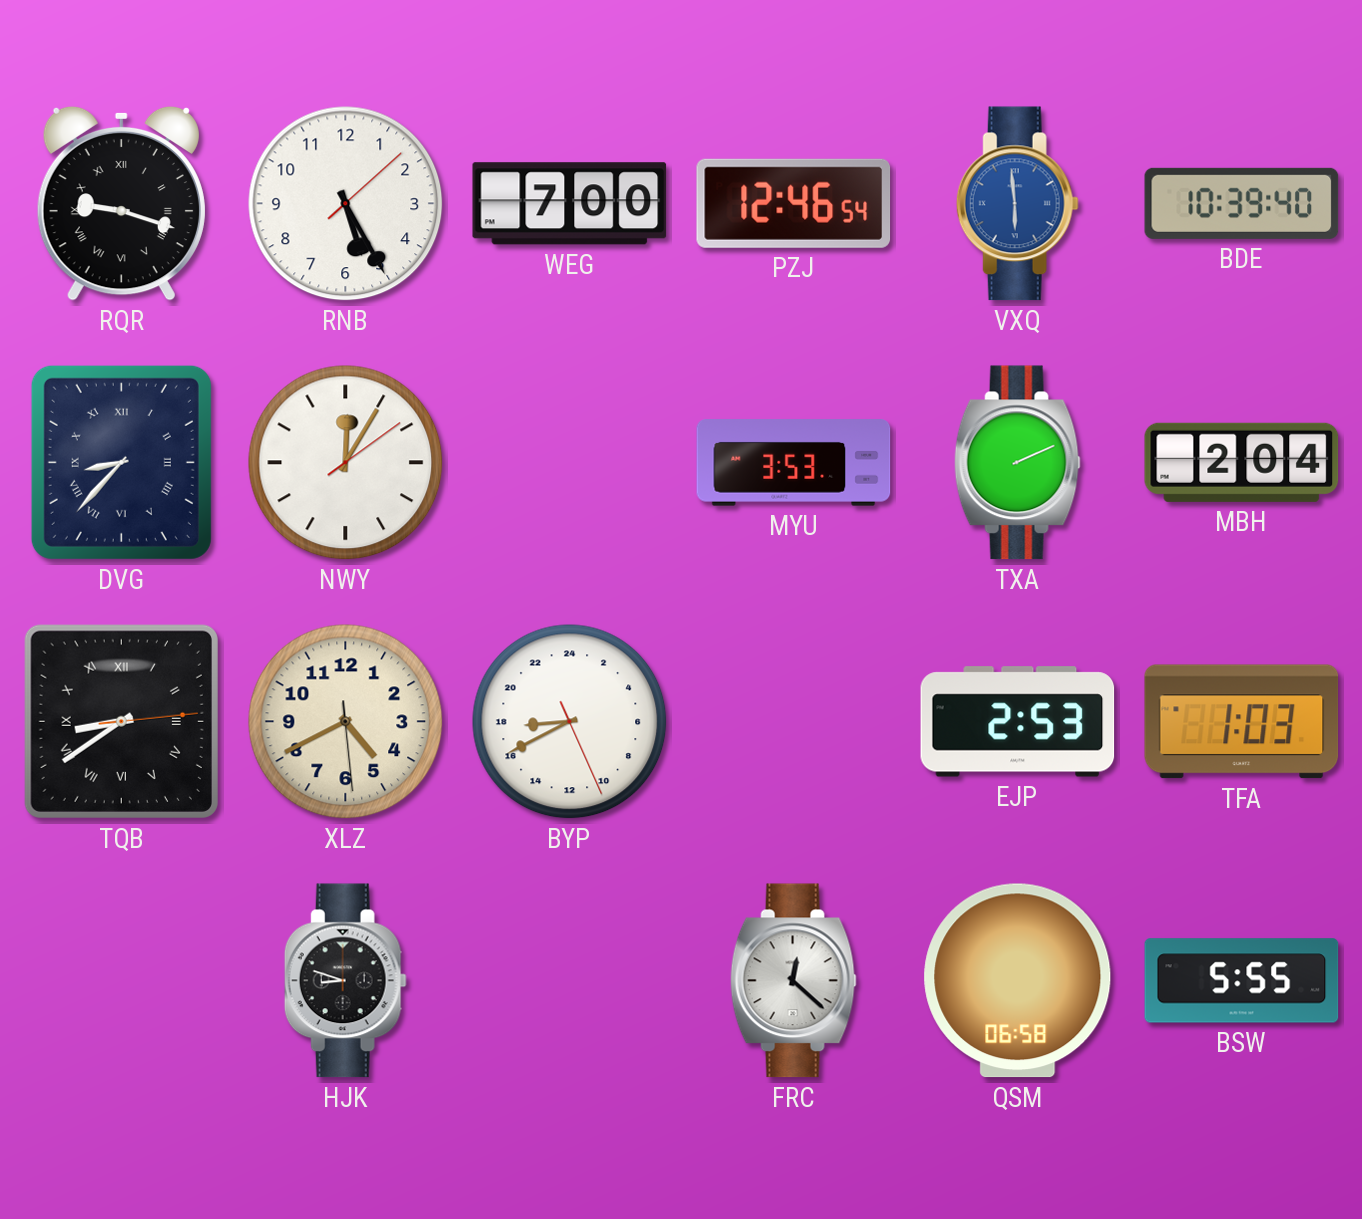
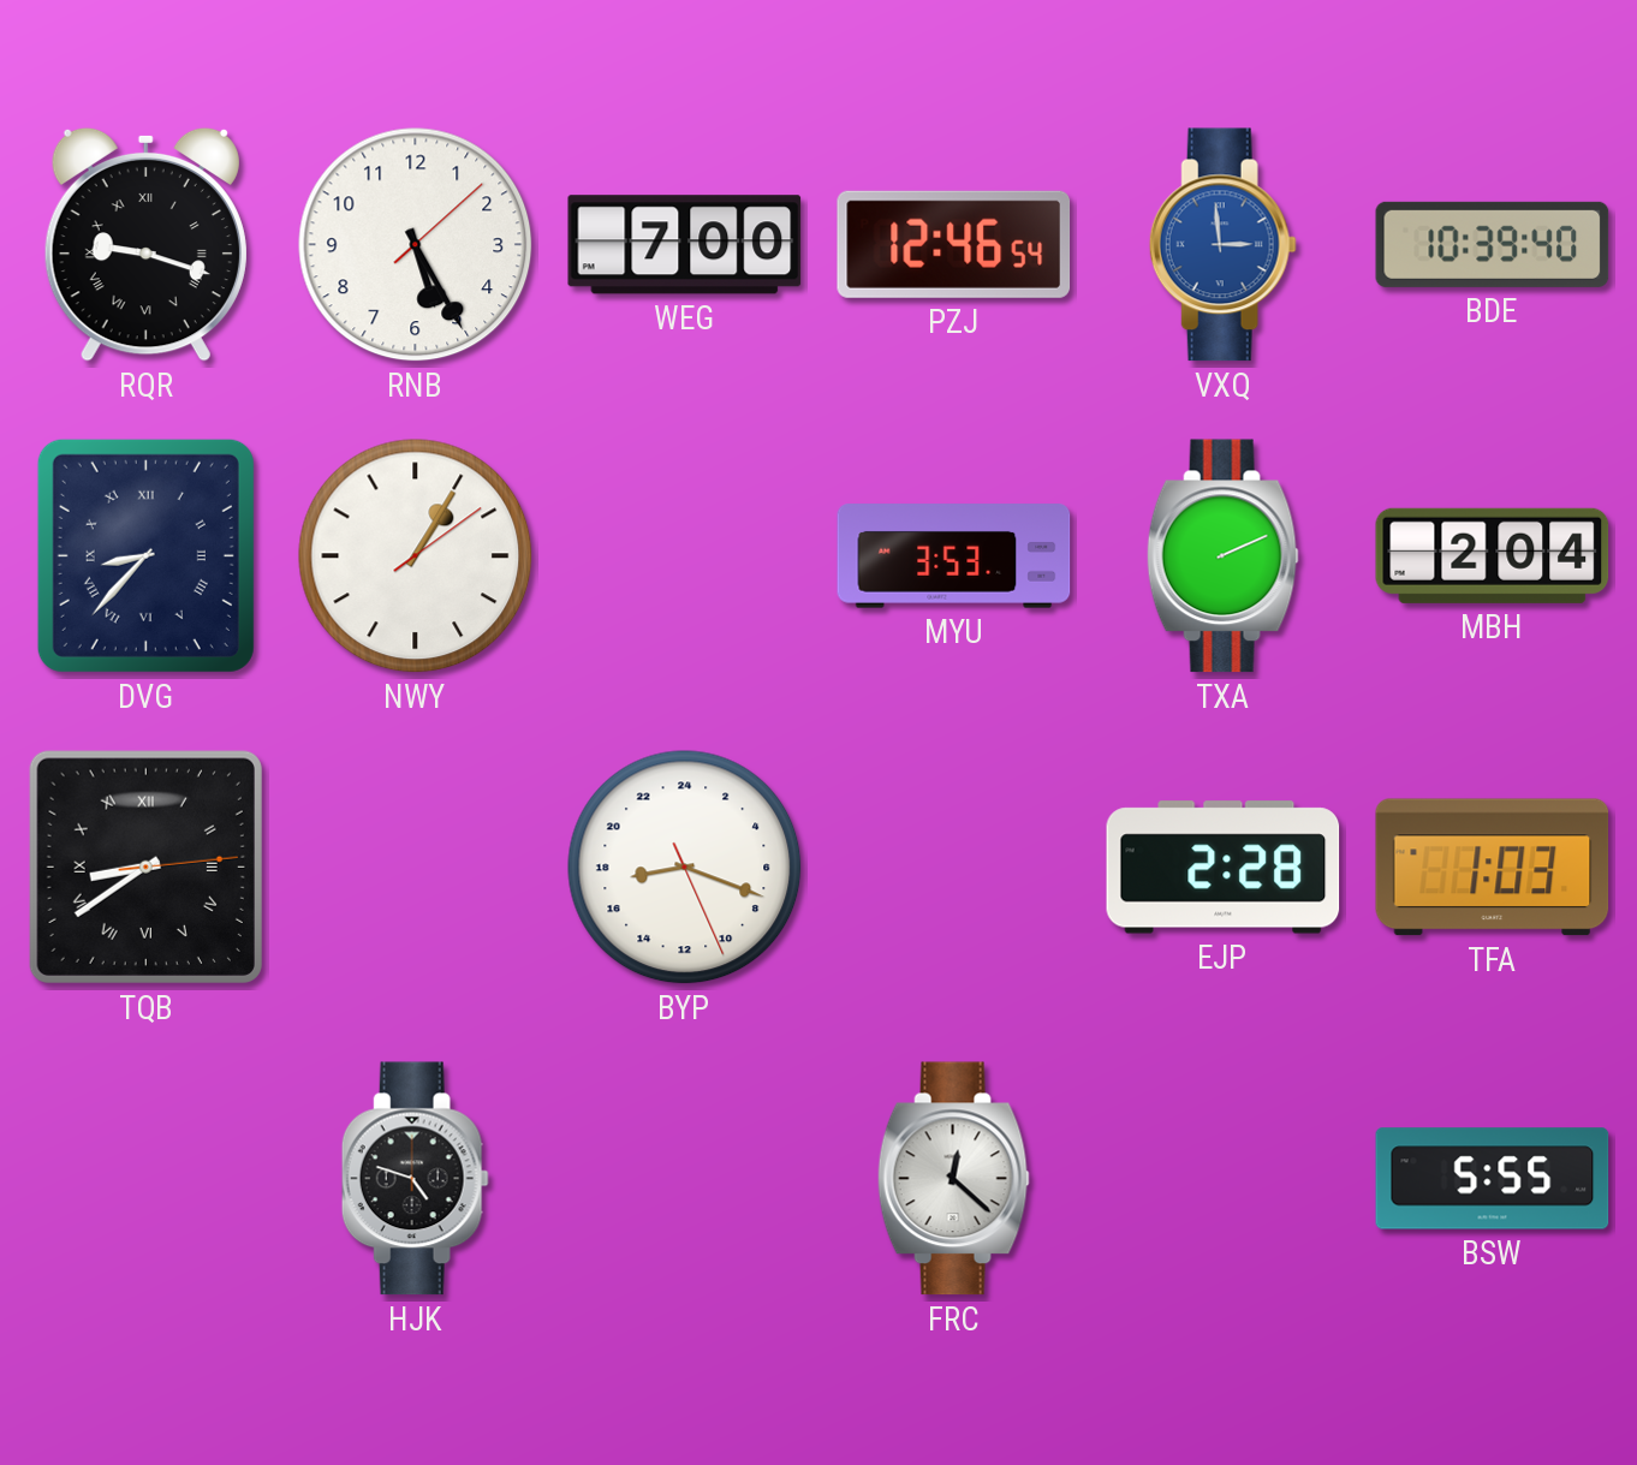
VXQ: 5:59 -> 2:59 (1222, 245)
NWY: 12:05 -> 1:05 (416, 556)
XLZ: 4:40 -> none (346, 722)
BYP: 17:40 -> 17:18 (685, 868)
EJP: 2:53 -> 2:28 (1224, 868)
HJK: 8:48 -> 4:48 (415, 1179)
QSM: 06:58 -> none (1018, 981)
